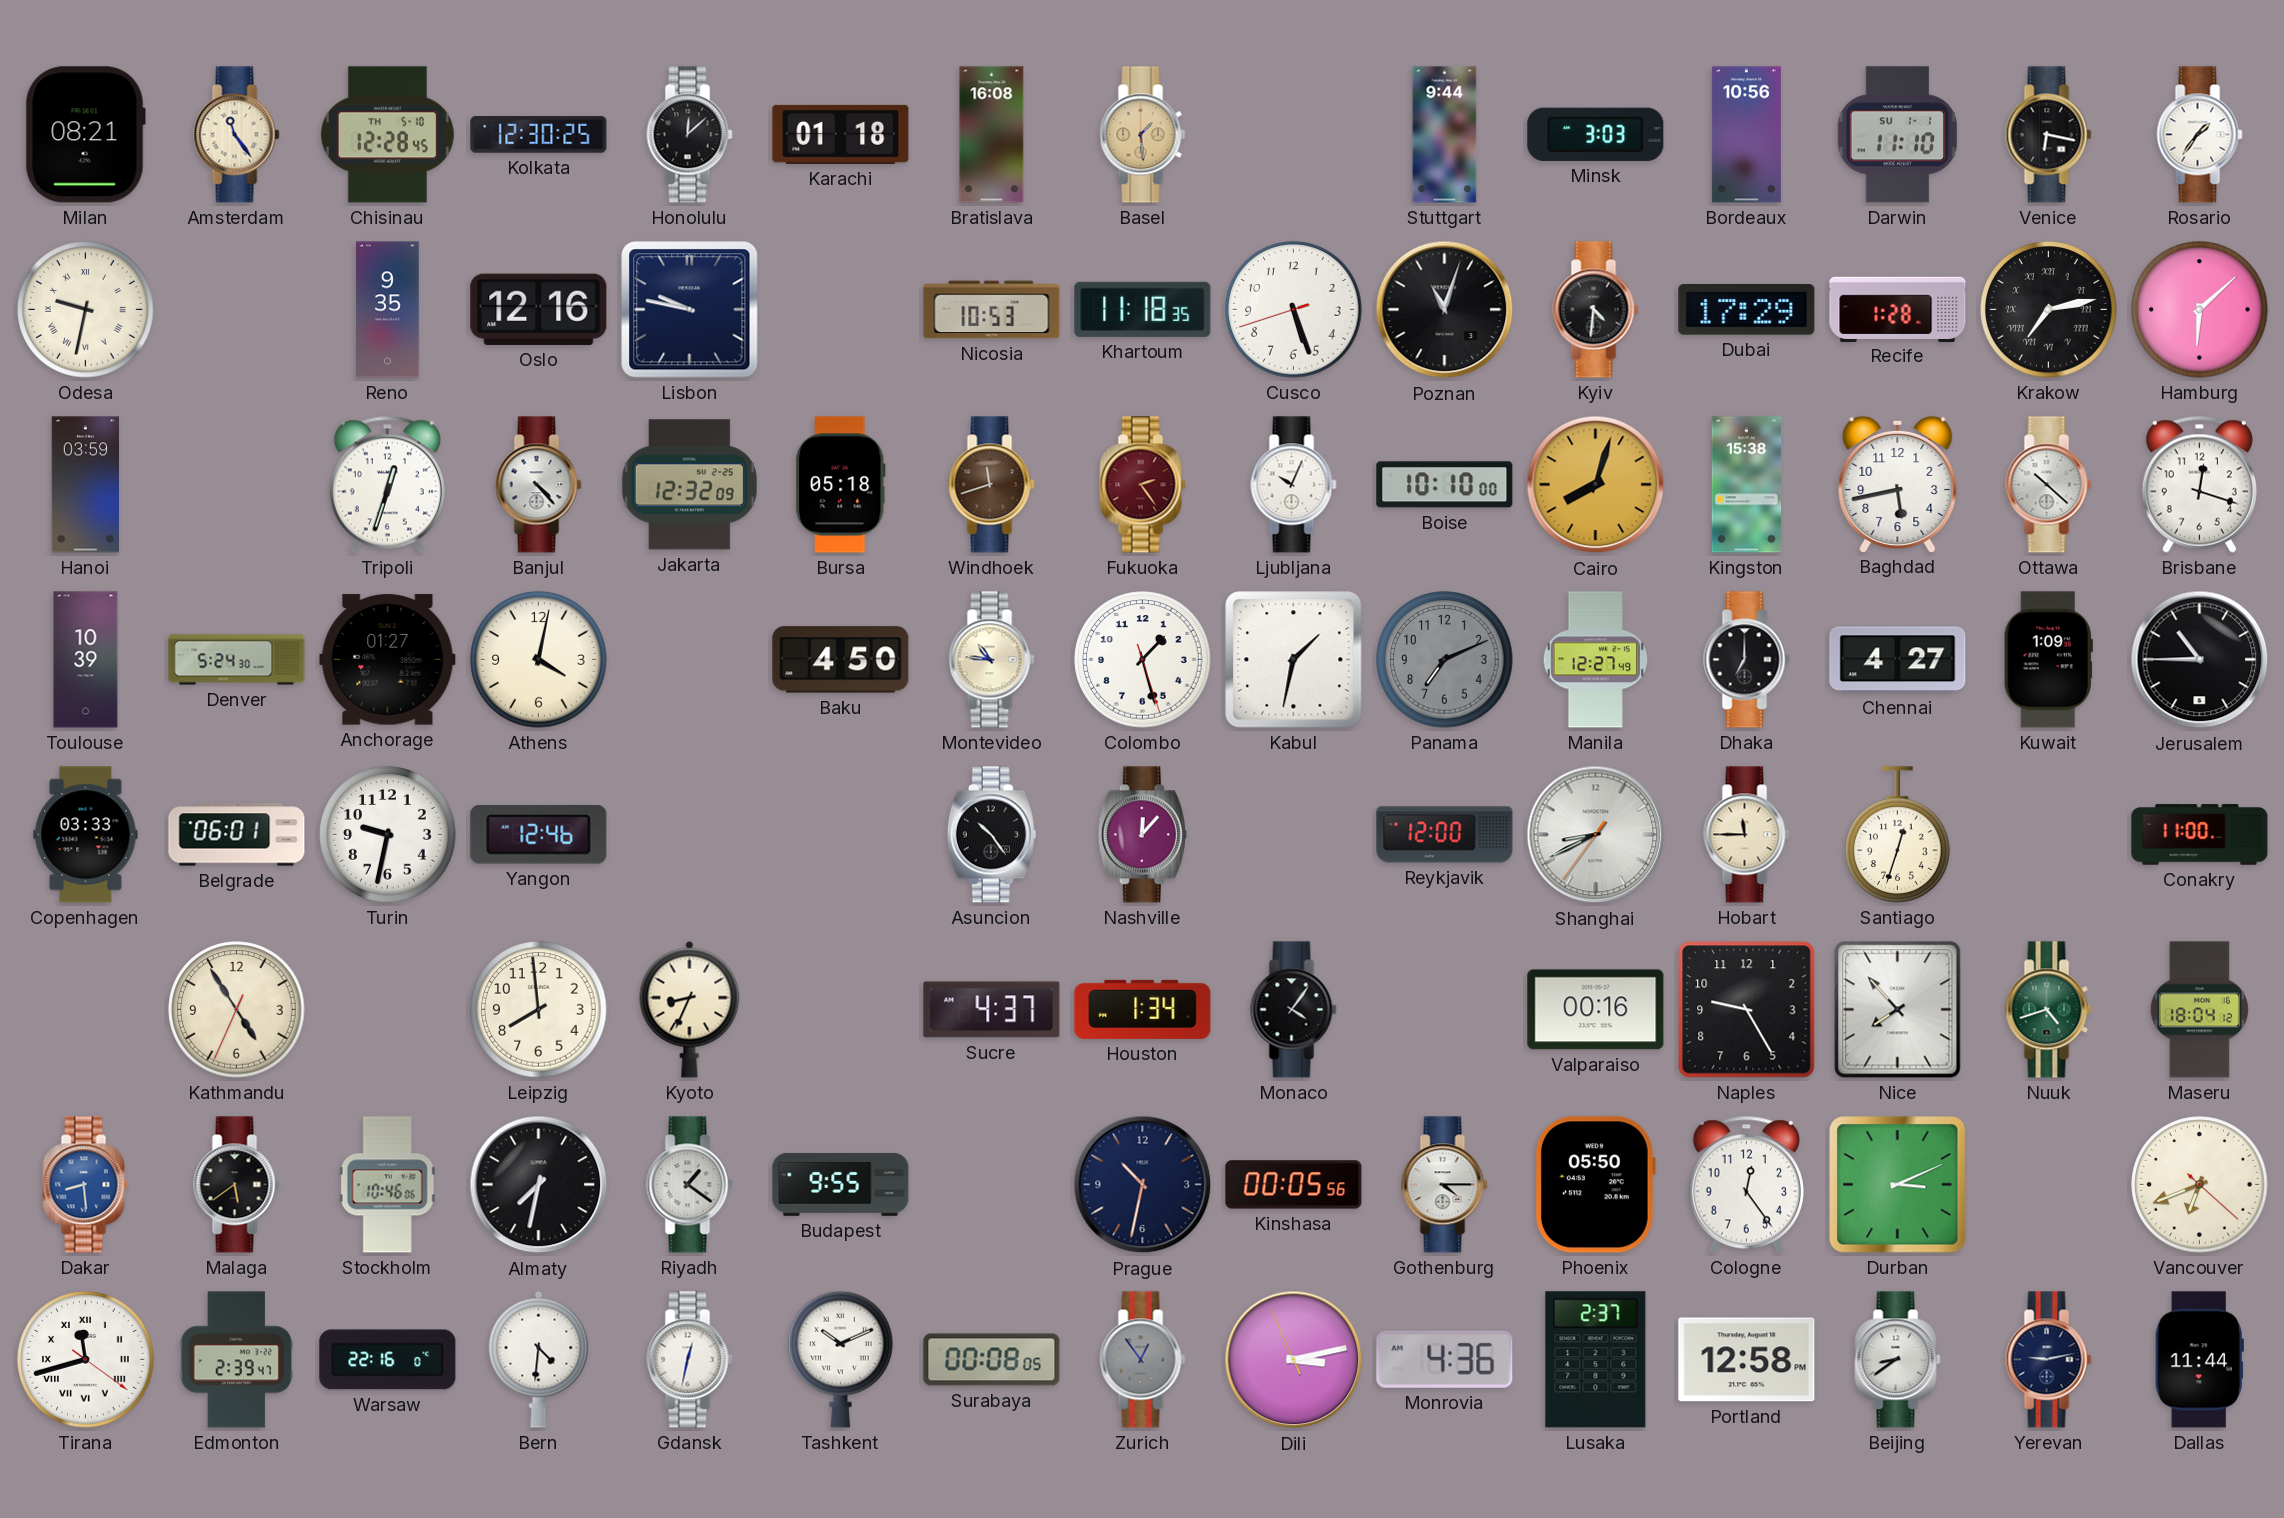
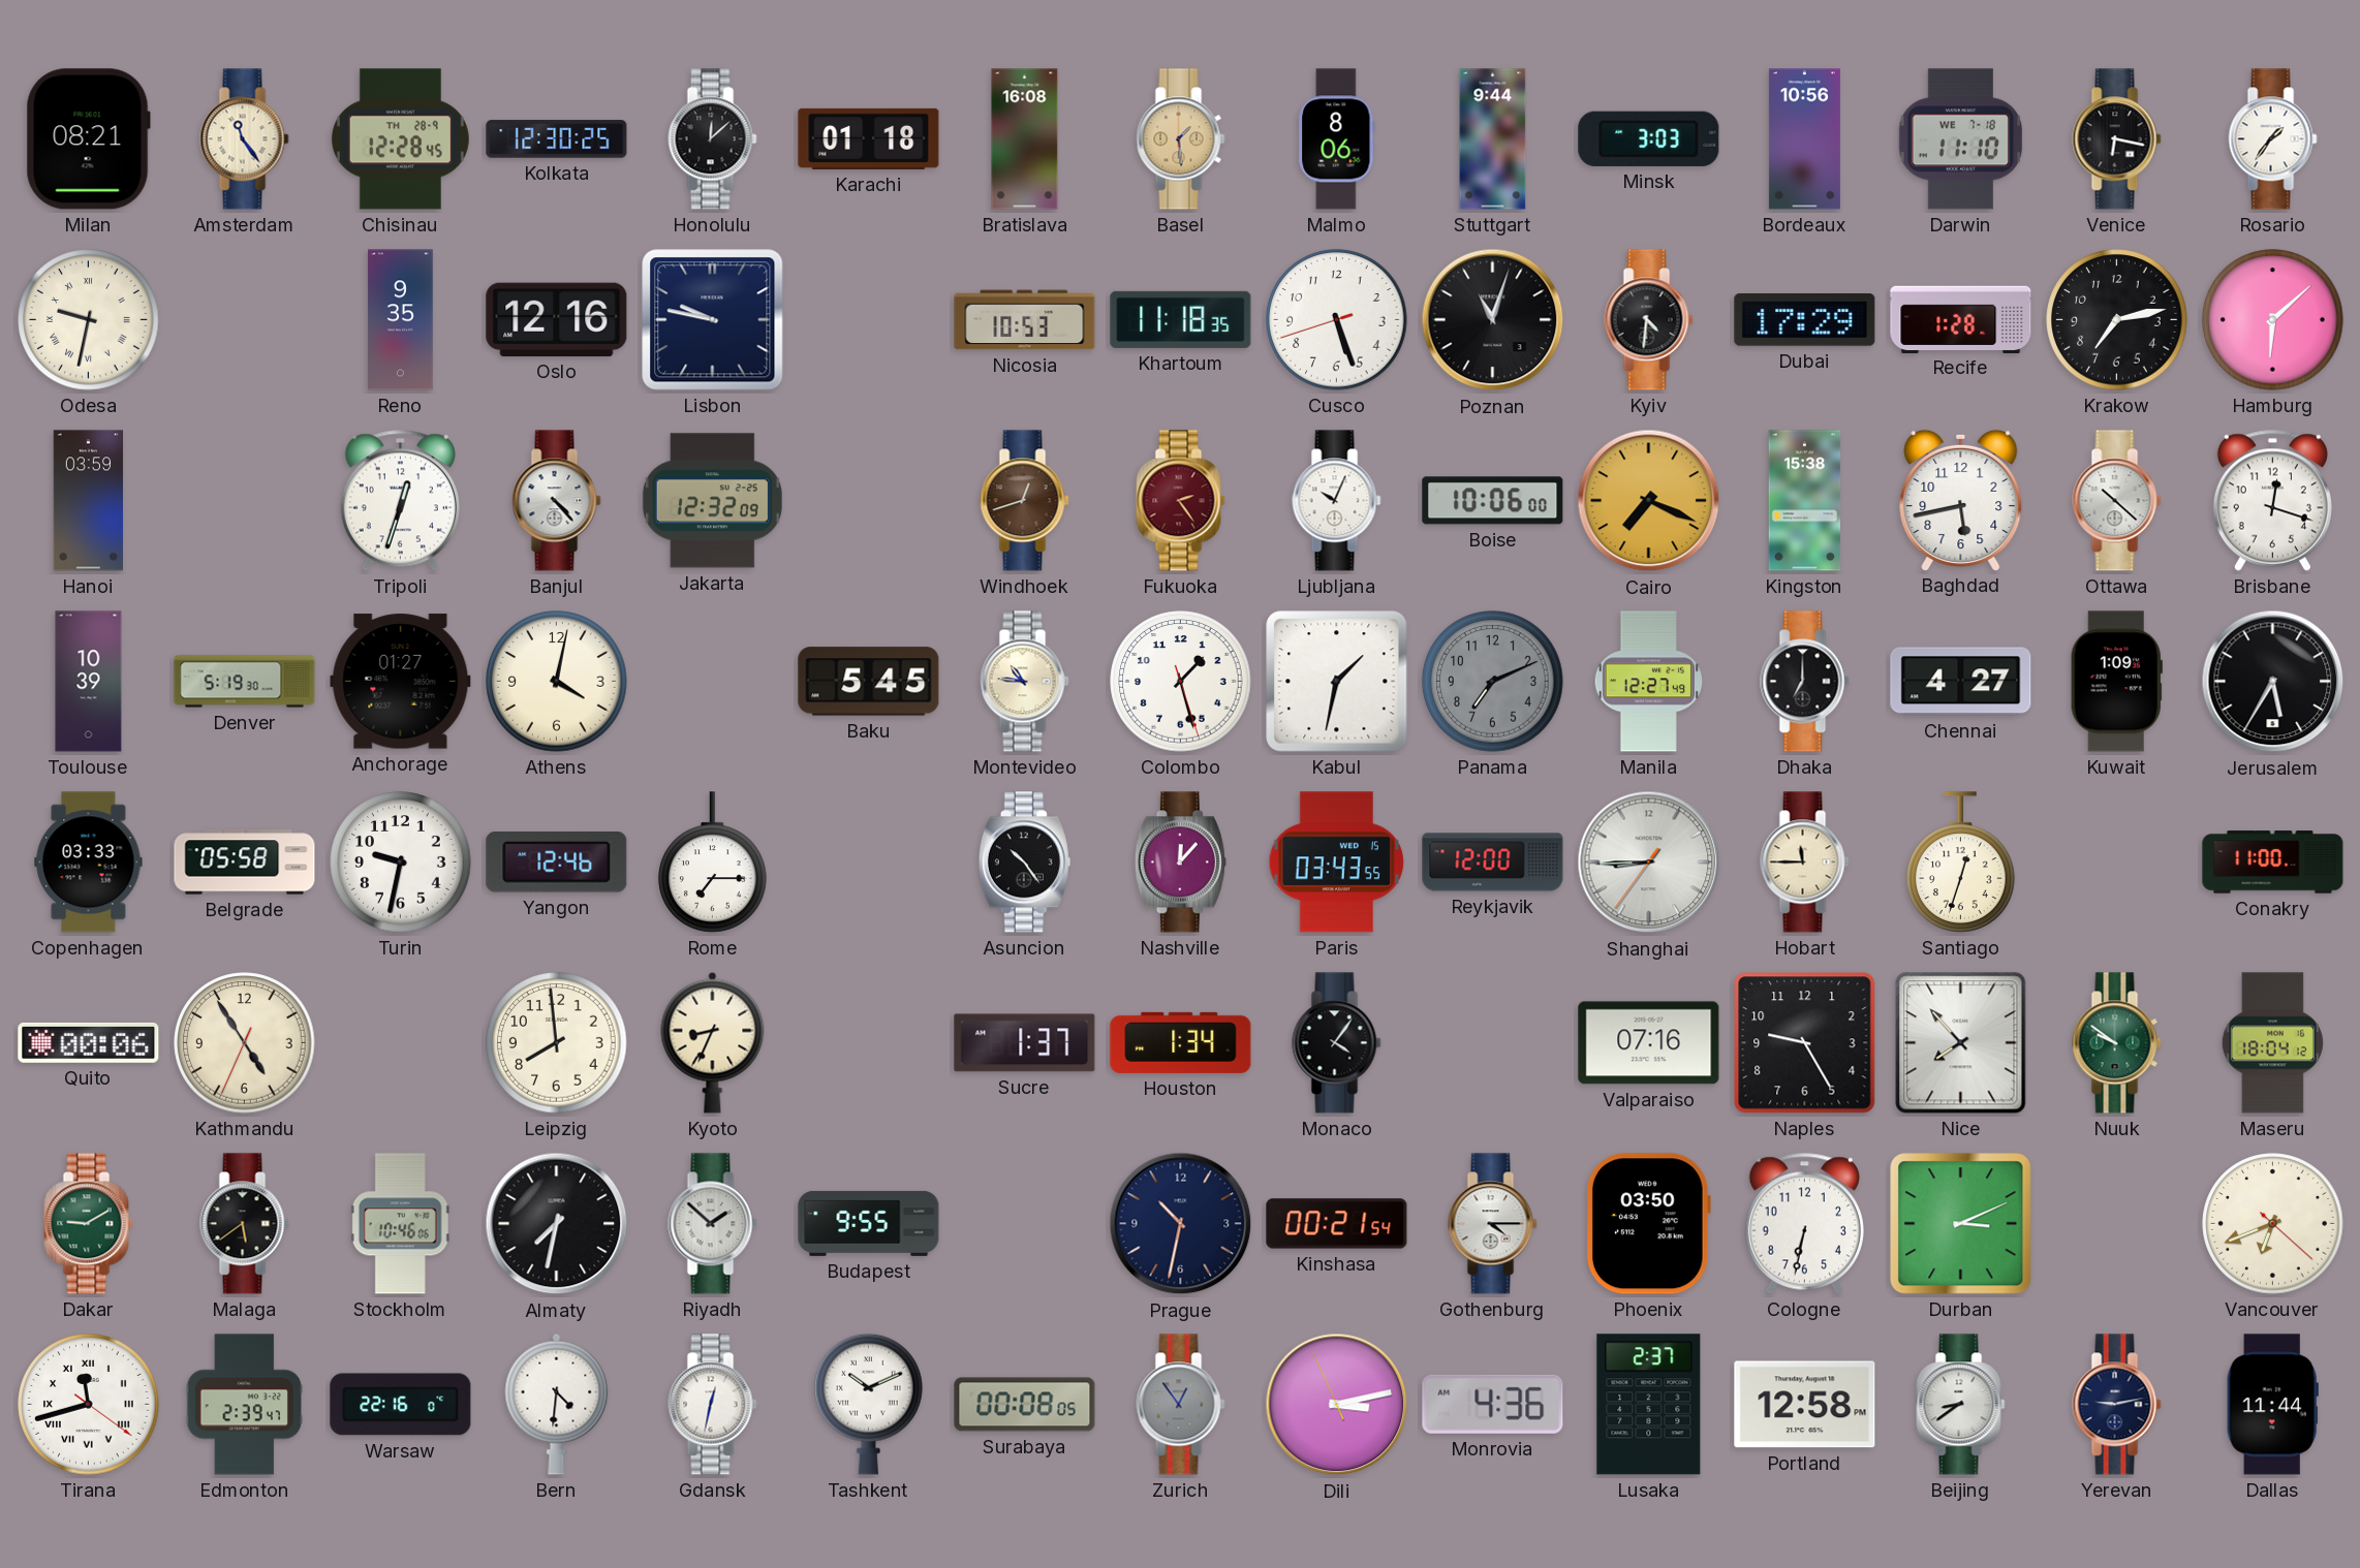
Chisinau date: TH 5-10 -> TH 28-9 (400, 139)
Malmo: none -> 8:06 (1337, 139)
Darwin date: SU 1-1 -> WE 7-18 (1961, 139)
Krakow numerals: Roman -> Arabic (2117, 320)
Bursa: 05:18 -> none (841, 485)
Windhoek: 11:42 -> 12:42 (1025, 501)
Boise: 10:10 -> 10:06 (1493, 501)
Cairo: 8:03 -> 7:19 (1649, 501)
Denver: 5:24 -> 5:19 (245, 682)
Baku: 4:50 -> 5:45 (869, 682)
Jerusalem: 10:45 -> 5:35 (2273, 682)
Belgrade: 06:01 -> 05:58 (245, 863)
Rome: none -> 7:15 (713, 863)
Paris: none -> 03:43 (1336, 863)
Shanghai: 8:40 -> 8:44 (1649, 863)
Quito: none -> 00:06 (89, 1042)
Sucre: 4:37 -> 1:37 (1025, 1043)
Valparaiso: 00:16 -> 07:16 (1649, 1043)
Nuuk: 4:42 -> 9:51 (2117, 1043)
Dakar: 8:29 -> 9:10 (89, 1224)
Dakar dial: blue -> green (89, 1224)
Riyadh: 1:21 -> 1:52 (713, 1224)
Kinshasa: 00:05 -> 00:21 (1337, 1224)
Phoenix: 05:50 -> 03:50 (1648, 1224)
Cologne: 12:24 -> 6:32 (1804, 1223)
